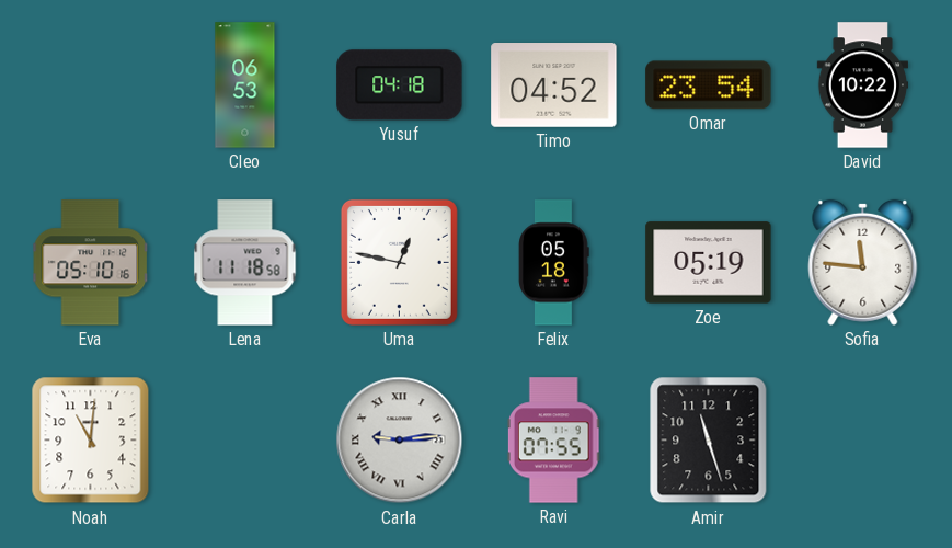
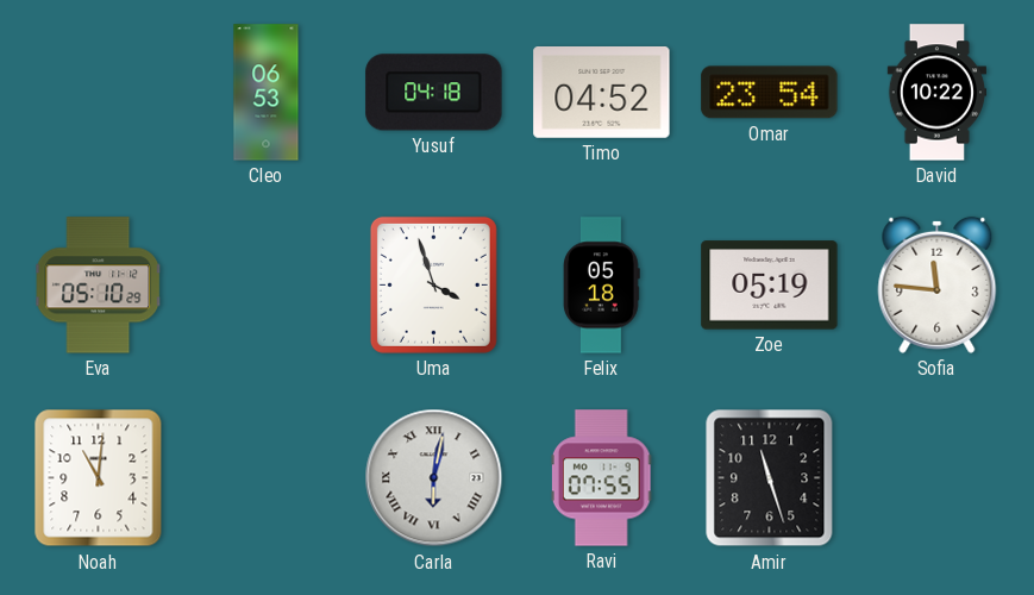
Eva: 05:10:16 -> 05:10:29 (99, 286)
Lena: 11:18 -> none (245, 263)
Uma: 12:47 -> 3:57 (433, 284)
Carla: 9:14 -> 6:02 (434, 478)
